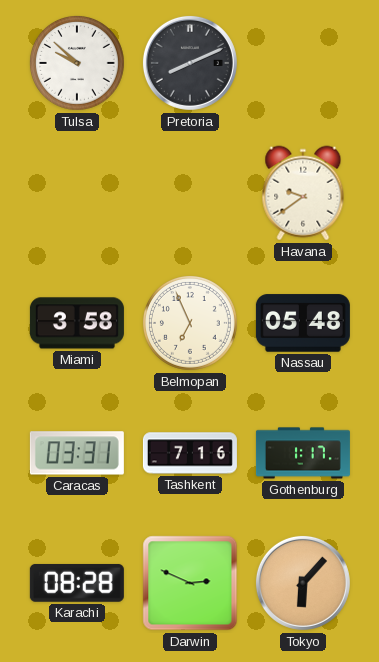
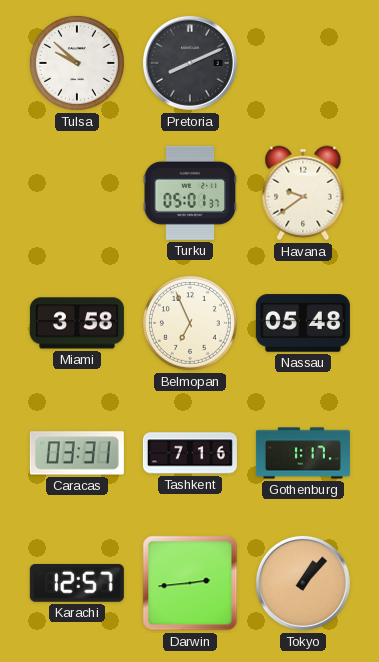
Turku: none -> 05:01 (190, 193)
Karachi: 08:28 -> 12:57 (77, 583)
Darwin: 2:49 -> 2:44 (190, 583)
Tokyo: 6:07 -> 1:07 (303, 583)
